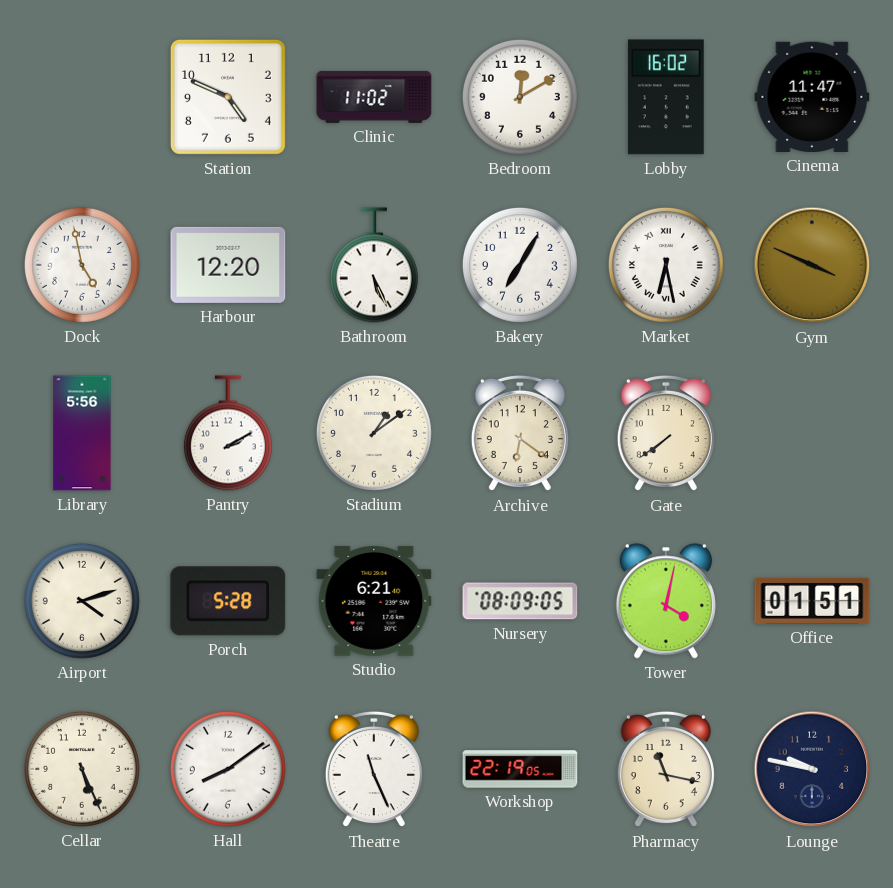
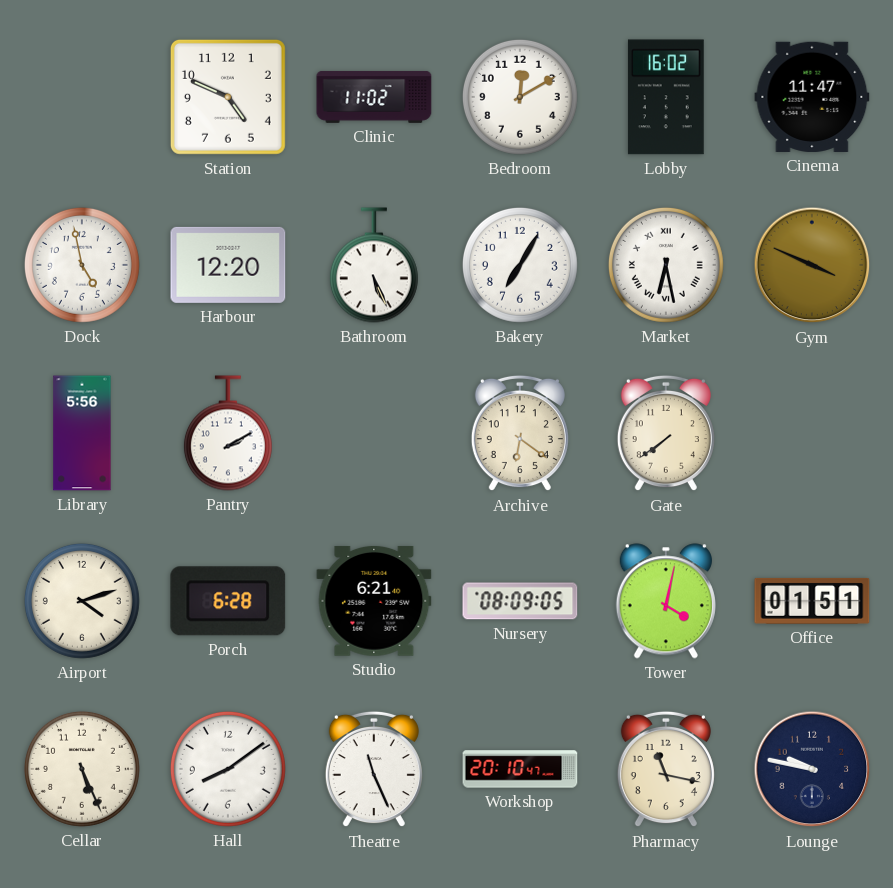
Stadium: 1:09 -> none (374, 433)
Porch: 5:28 -> 6:28 (228, 601)
Workshop: 22:19 -> 20:10 (520, 769)
